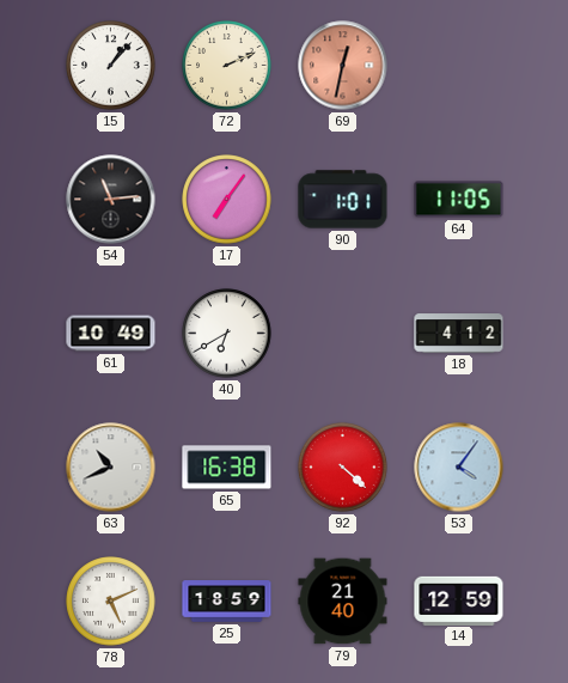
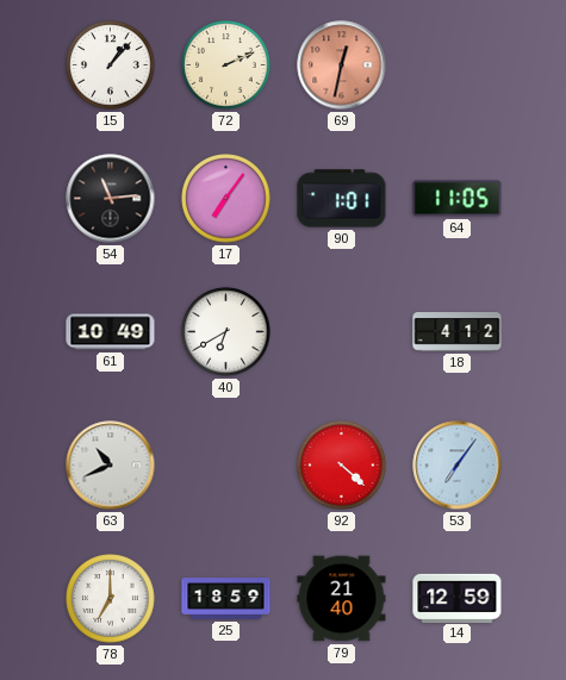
65: 16:38 -> none (227, 468)
53: 4:06 -> 7:06 (458, 466)
78: 5:11 -> 7:00 (111, 599)
